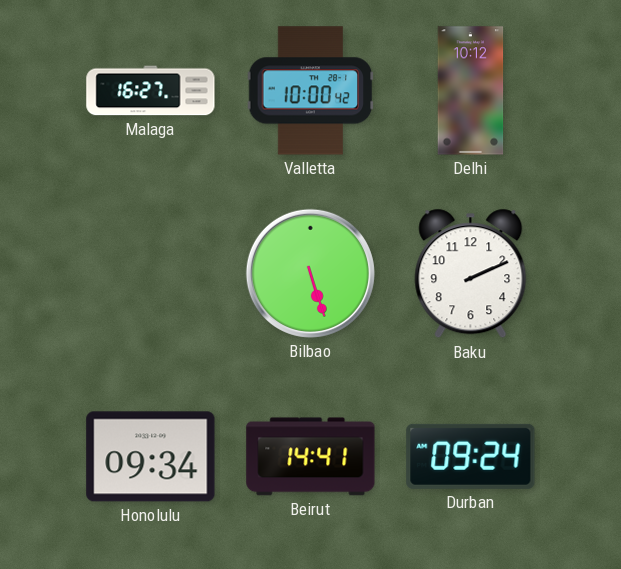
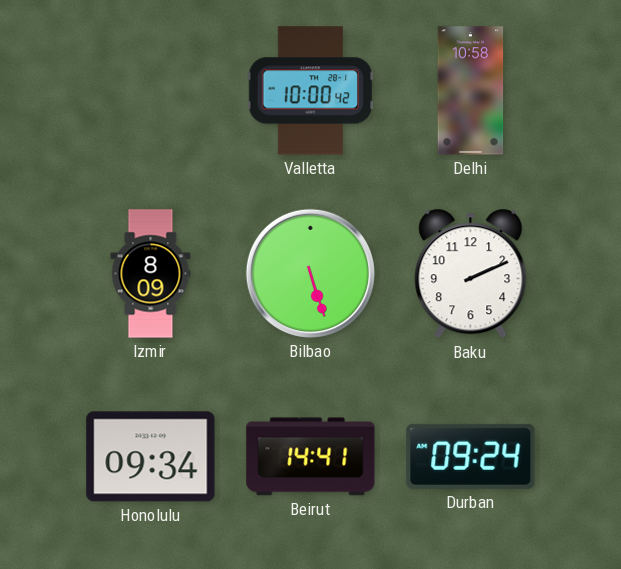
Malaga: 16:27 -> none (151, 91)
Delhi: 10:12 -> 10:58 (471, 91)
Izmir: none -> 8:09 (151, 274)
